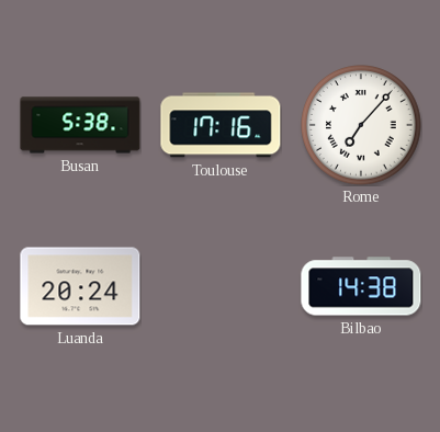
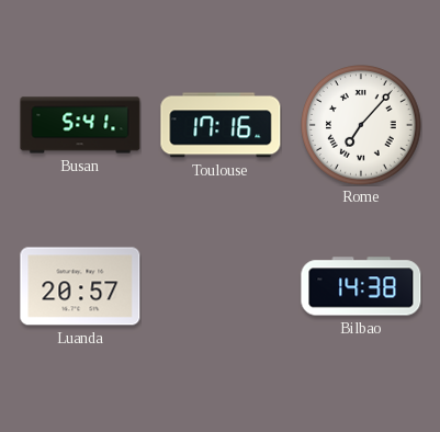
Busan: 5:38 -> 5:41 (80, 125)
Luanda: 20:24 -> 20:57 (80, 286)
